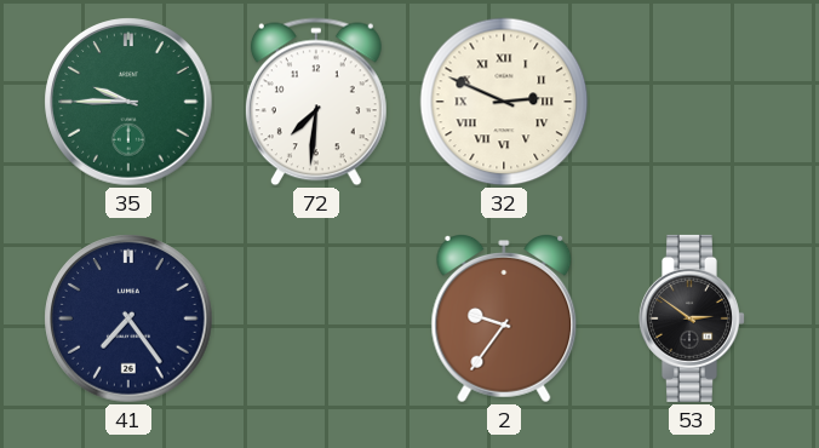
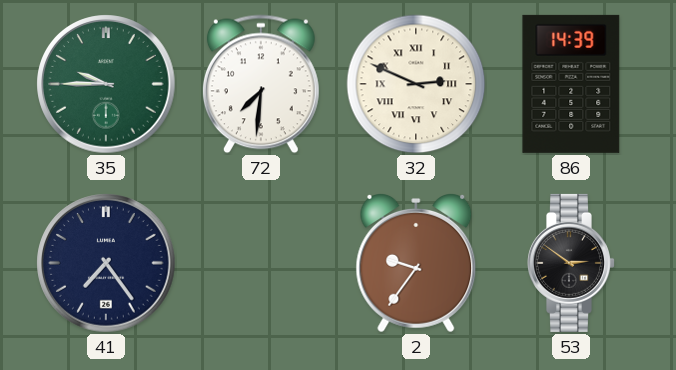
86: none -> 14:39 (571, 84)
